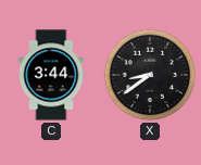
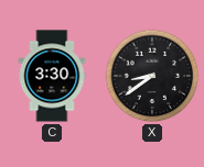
C: 3:44 -> 3:30 (52, 76)
